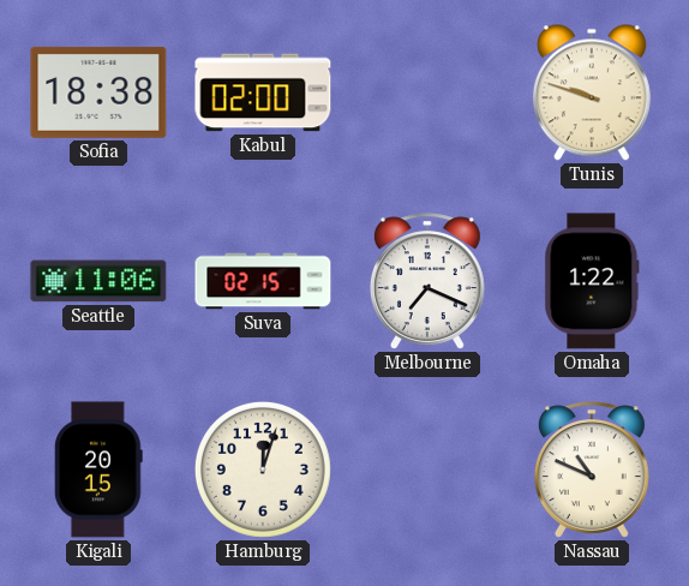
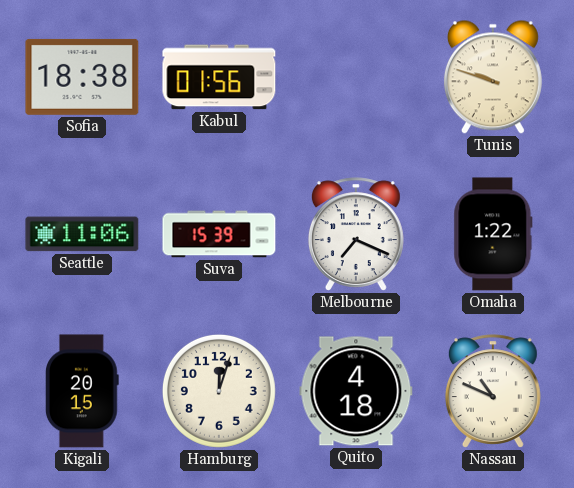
Kabul: 02:00 -> 01:56 (219, 77)
Suva: 02:15 -> 15:39 (219, 234)
Quito: none -> 4:18 (356, 391)
